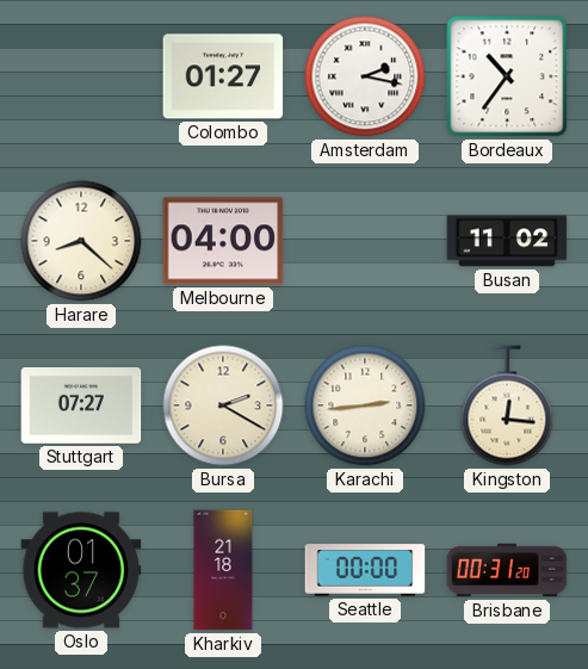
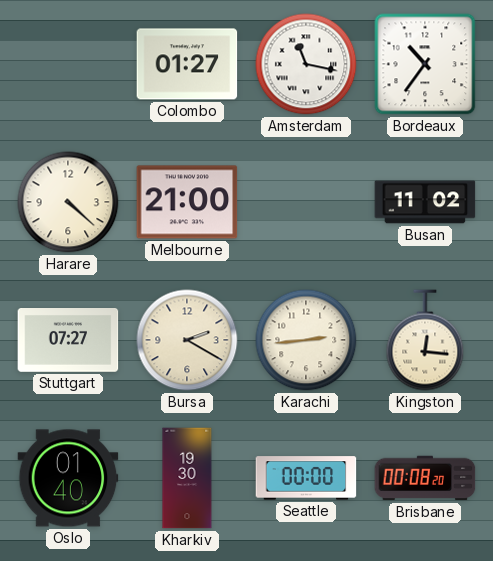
Amsterdam: 2:17 -> 11:17 (306, 64)
Harare: 8:22 -> 4:22 (68, 202)
Melbourne: 04:00 -> 21:00 (187, 202)
Oslo: 01:37 -> 01:40 (68, 478)
Kharkiv: 21:18 -> 19:30 (187, 478)
Brisbane: 00:31 -> 00:08 (425, 478)
